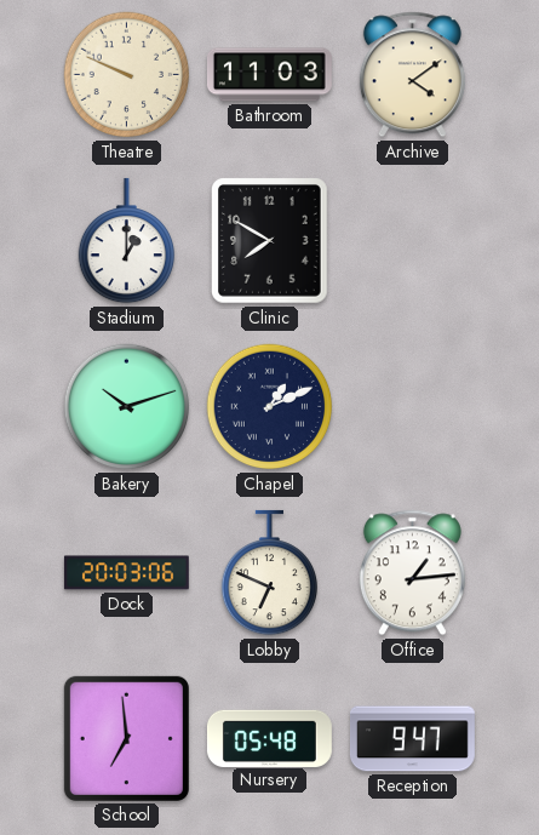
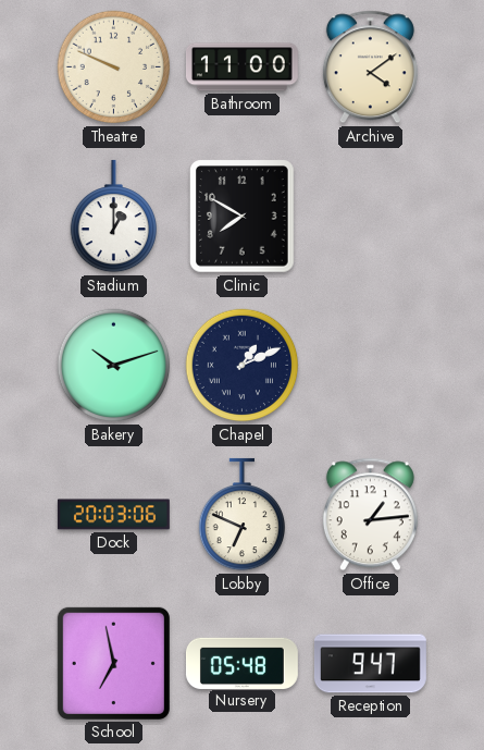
Bathroom: 11:03 -> 11:00 (241, 67)
School: 6:59 -> 6:58 (113, 663)
